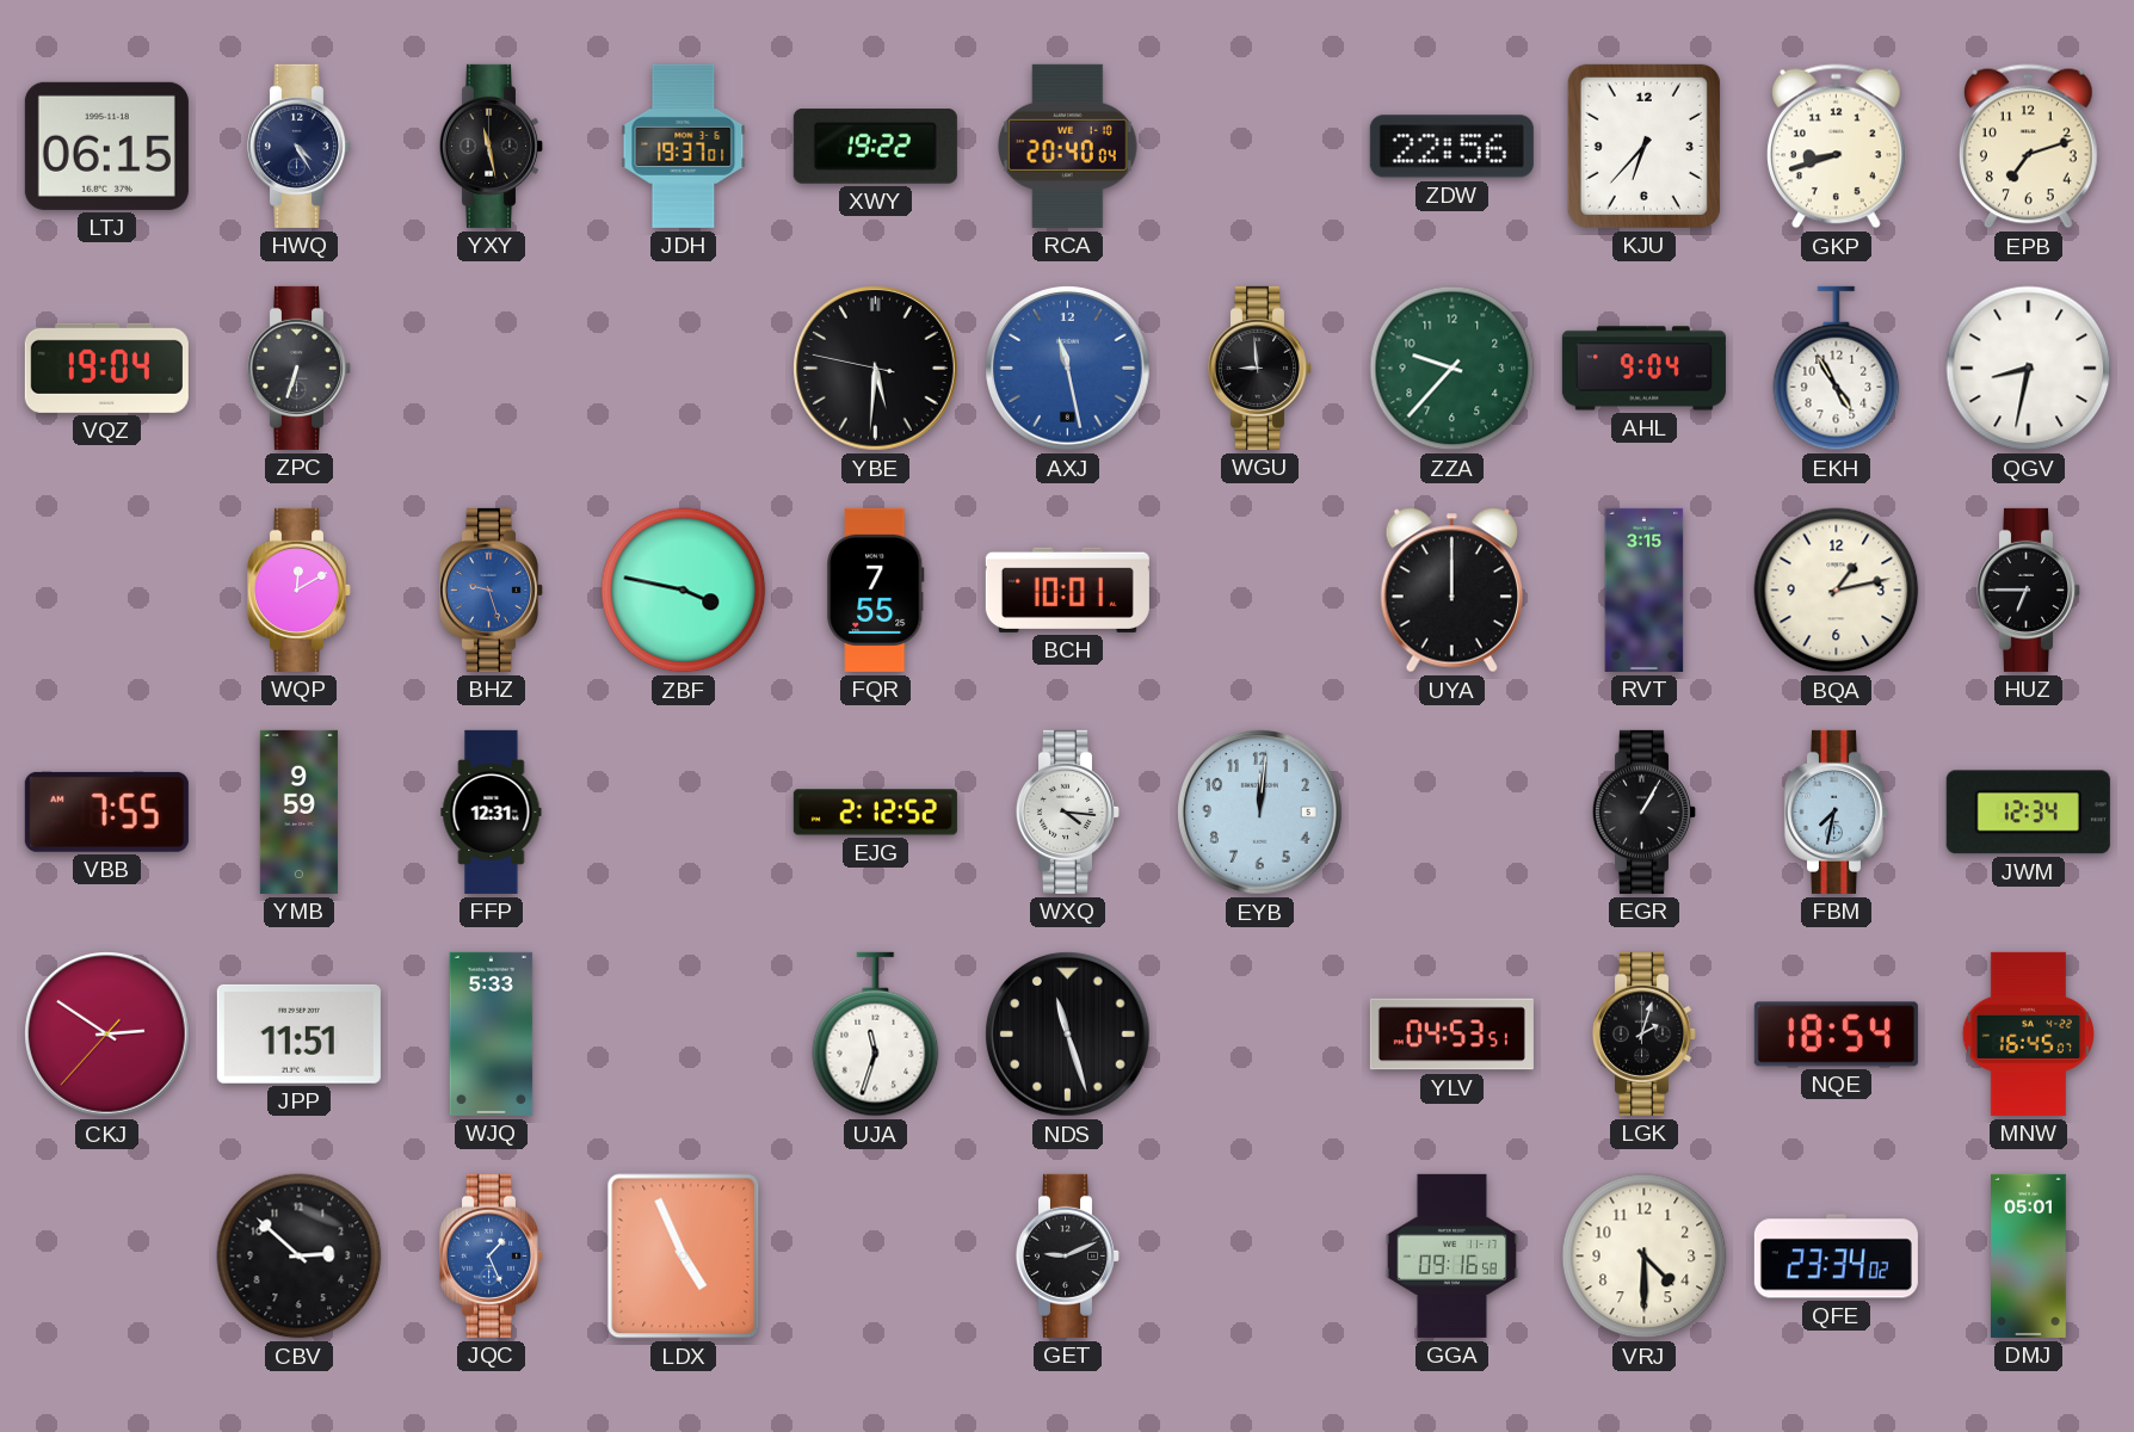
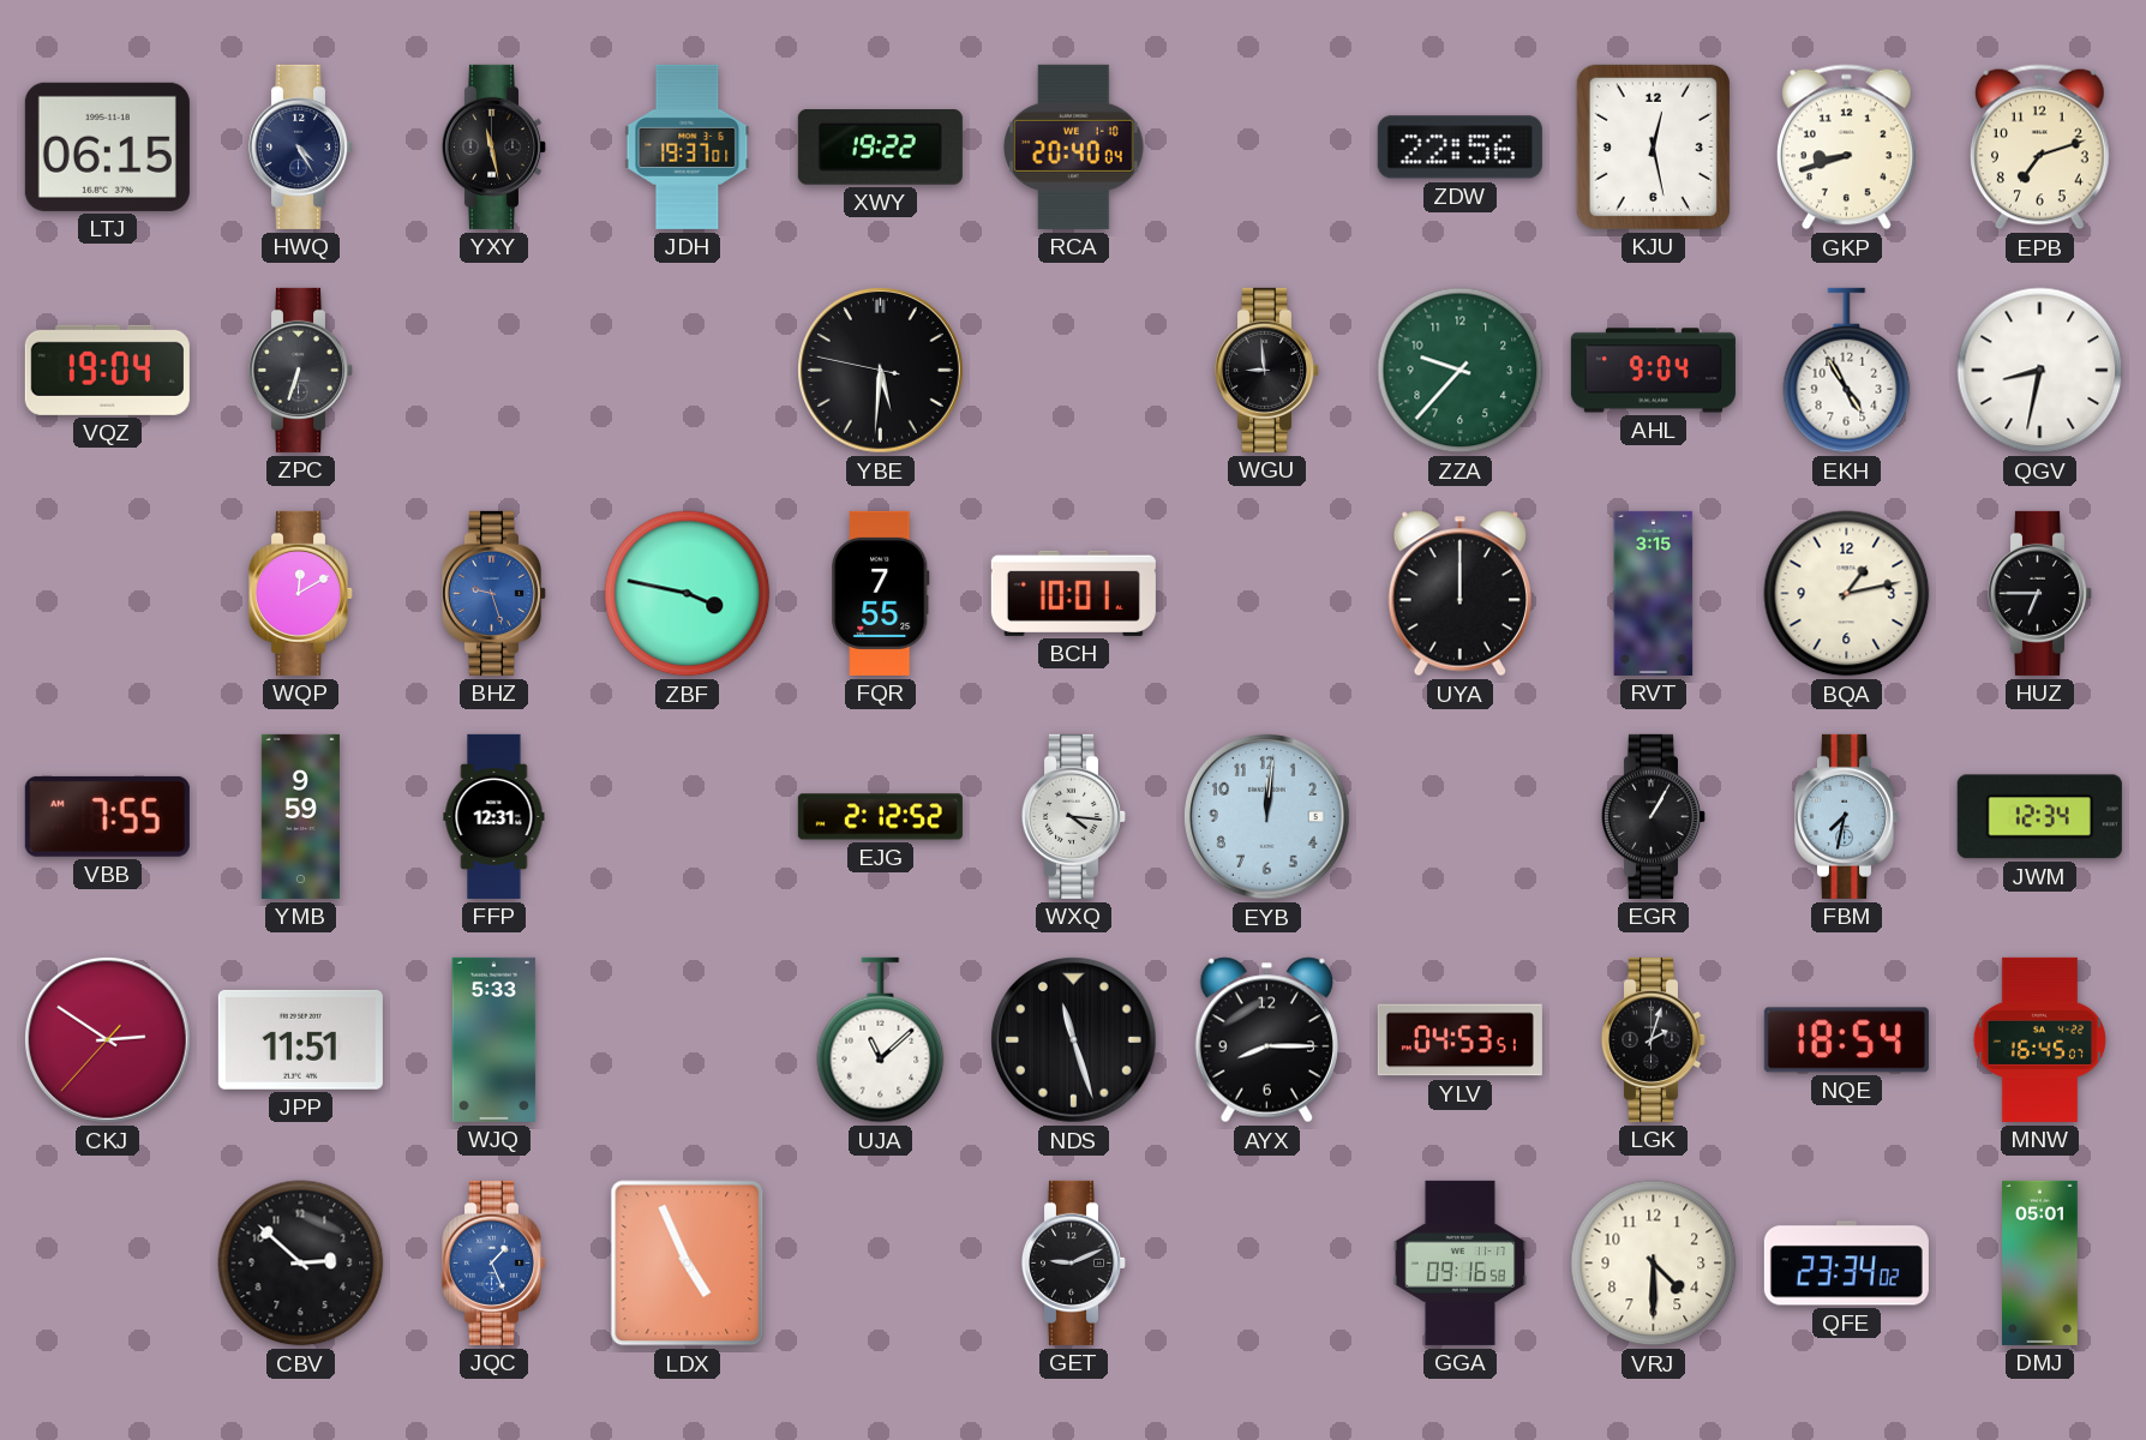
KJU: 6:37 -> 12:28 (1653, 146)
AXJ: 11:28 -> none (1068, 369)
UJA: 11:33 -> 11:08 (881, 1040)
AYX: none -> 8:15 (1266, 1040)
